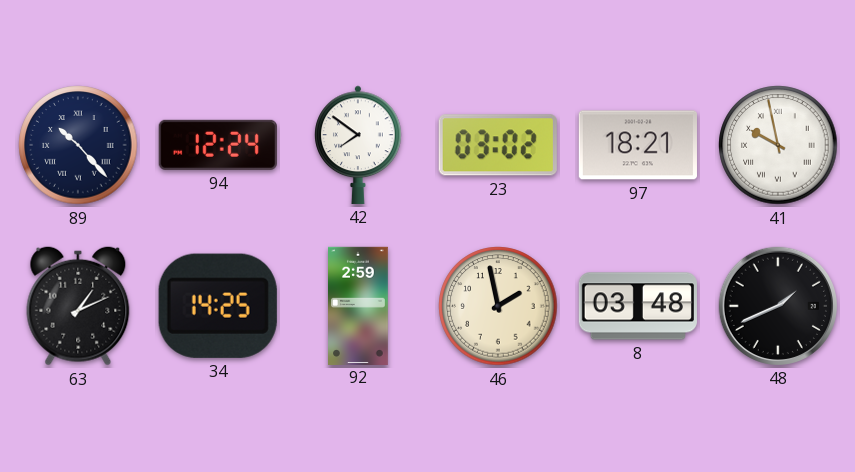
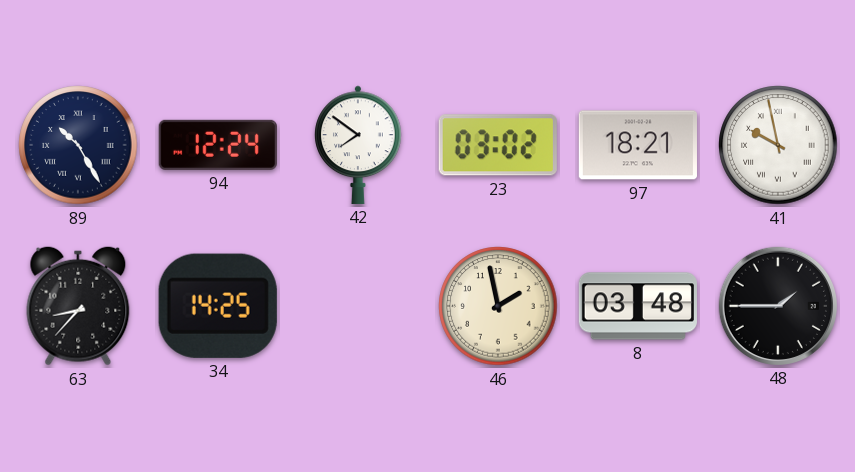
89: 10:23 -> 10:25 (78, 145)
63: 1:11 -> 8:37 (78, 306)
92: 2:59 -> none (359, 305)
48: 1:41 -> 1:45 (778, 306)
